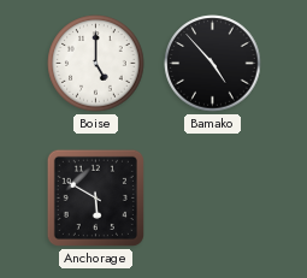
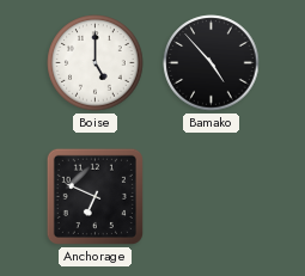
Anchorage: 5:50 -> 6:49 (94, 196)
